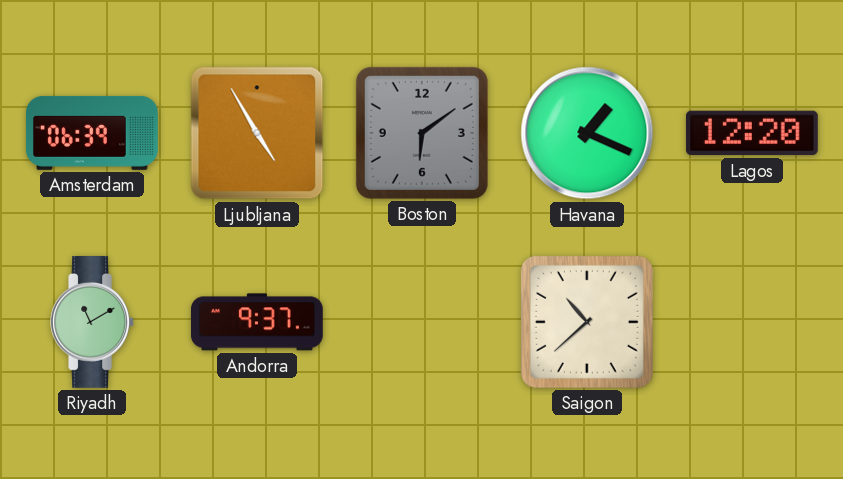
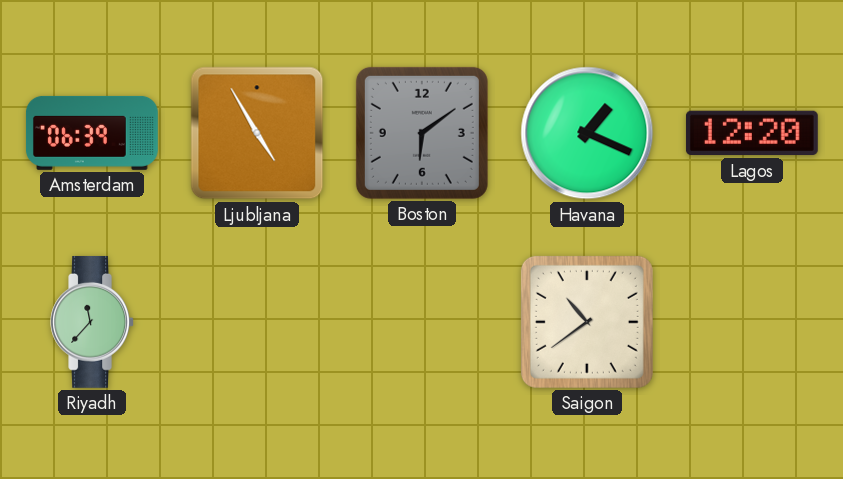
Riyadh: 11:10 -> 11:37 (92, 322)
Andorra: 9:37 -> none (257, 322)
Saigon: 10:38 -> 10:39 (587, 322)
